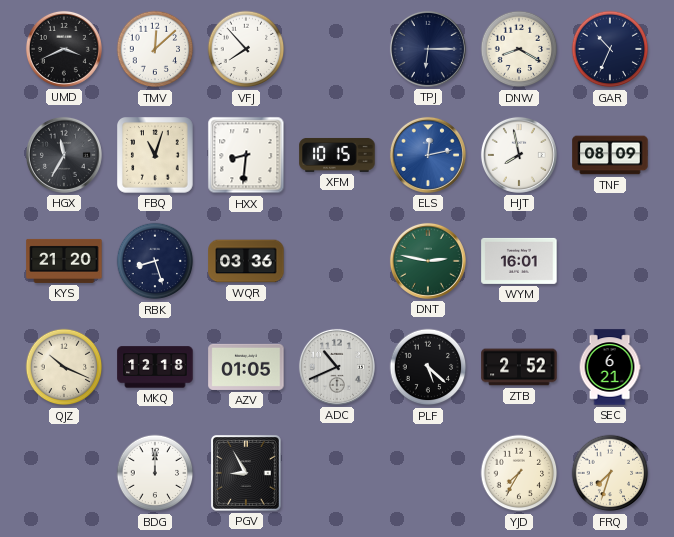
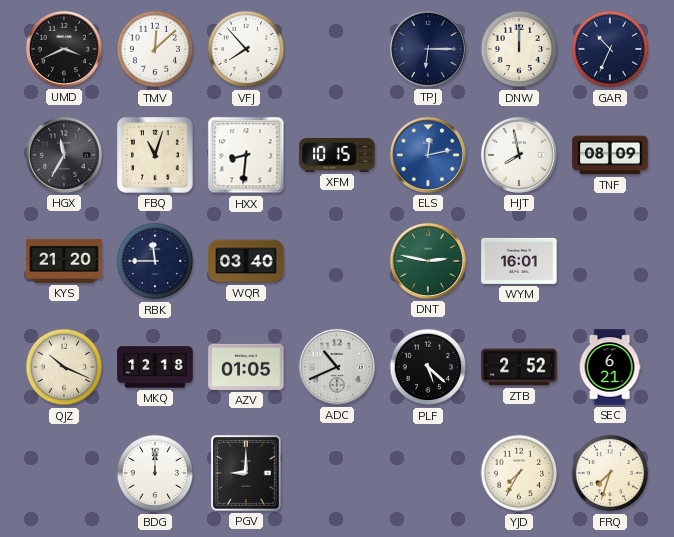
DNW: 8:20 -> 12:00 (519, 49)
RBK: 8:27 -> 11:45 (155, 261)
WQR: 03:36 -> 03:40 (246, 261)
PGV: 8:55 -> 9:00 (247, 474)
